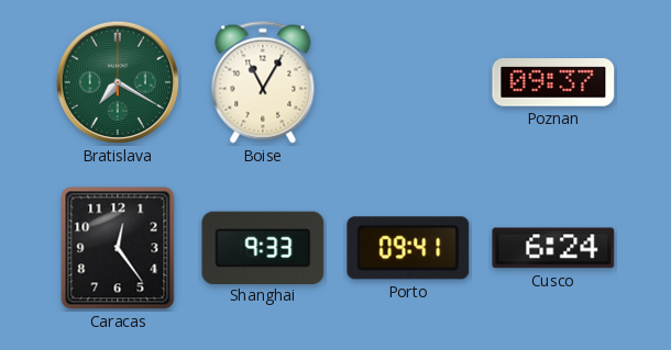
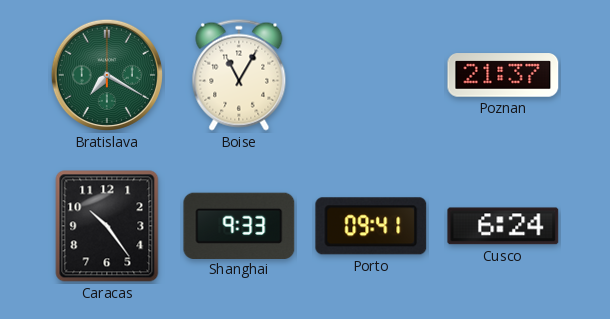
Poznan: 09:37 -> 21:37 (503, 75)
Caracas: 12:24 -> 10:24 (107, 226)
